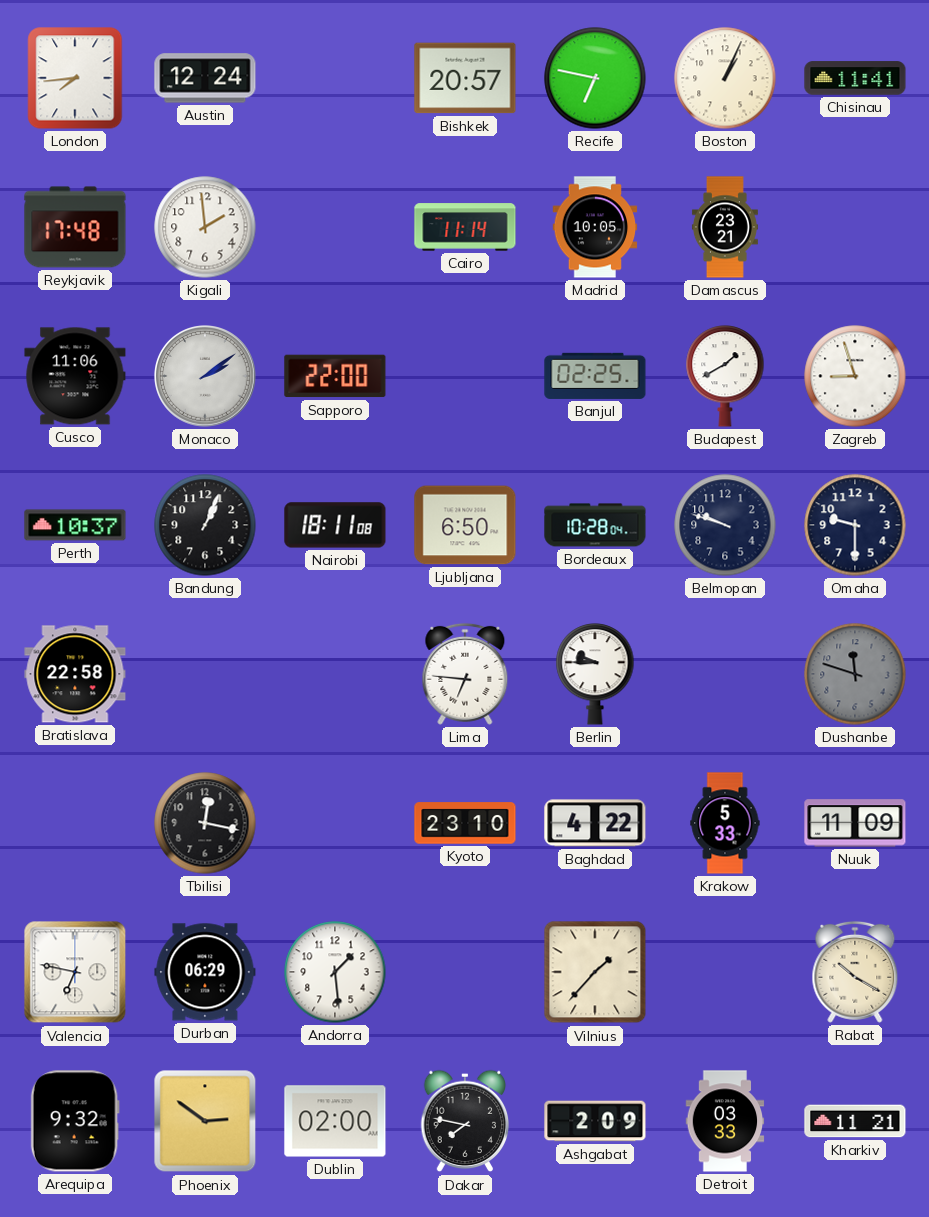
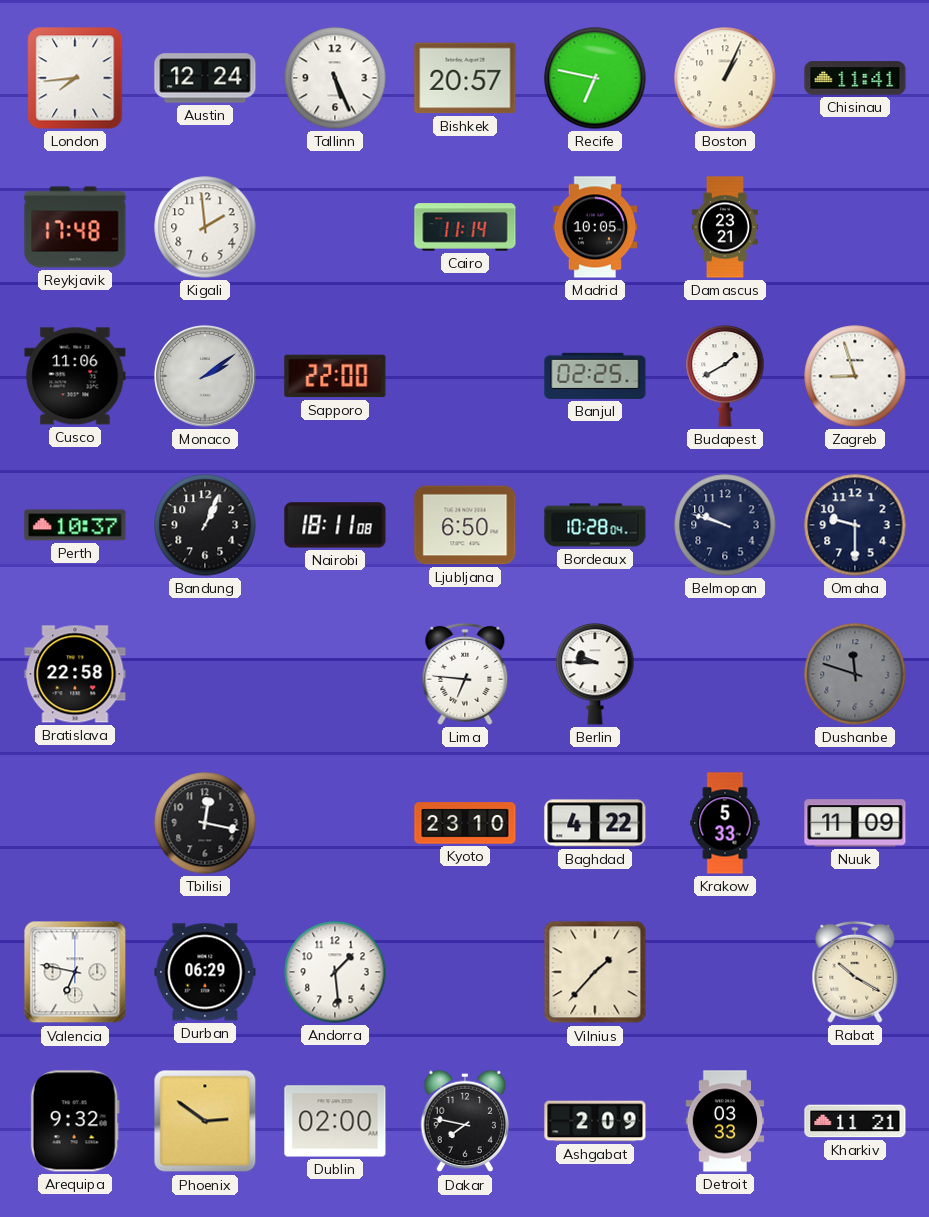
Tallinn: none -> 5:26 (335, 78)
